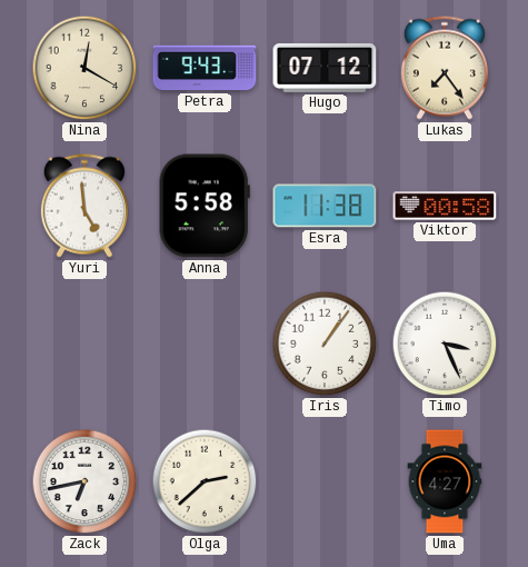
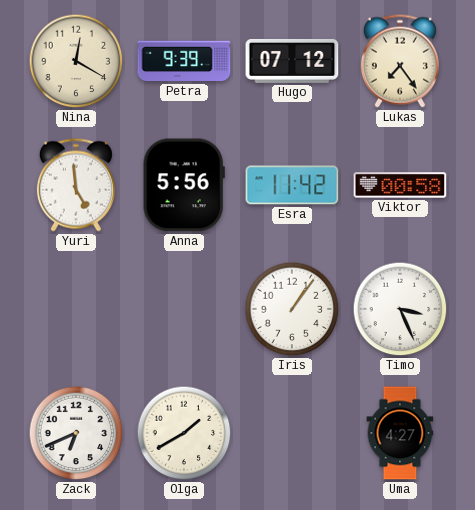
Petra: 9:43 -> 9:39 (184, 61)
Anna: 5:58 -> 5:56 (184, 185)
Esra: 11:38 -> 11:42 (292, 185)
Zack: 6:43 -> 6:41 (76, 433)
Olga: 2:38 -> 1:40 (184, 433)
